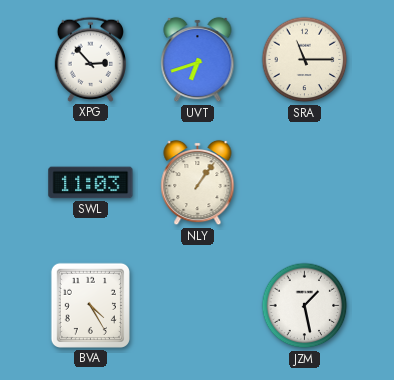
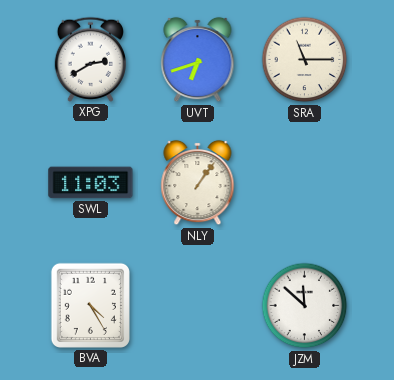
XPG: 2:53 -> 2:40 (90, 59)
JZM: 1:28 -> 11:52 (305, 306)
